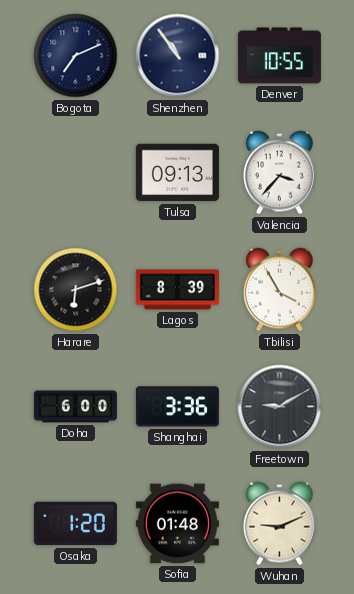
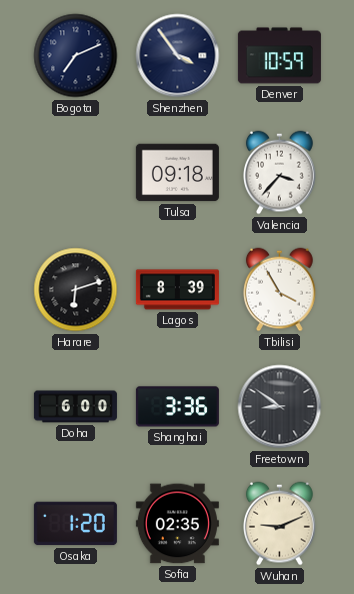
Shenzhen: 10:54 -> 3:54 (178, 56)
Denver: 10:55 -> 10:59 (279, 56)
Tulsa: 09:13 -> 09:18 (177, 173)
Freetown: 9:10 -> 8:51 (280, 407)
Sofia: 01:48 -> 02:35 (177, 524)
